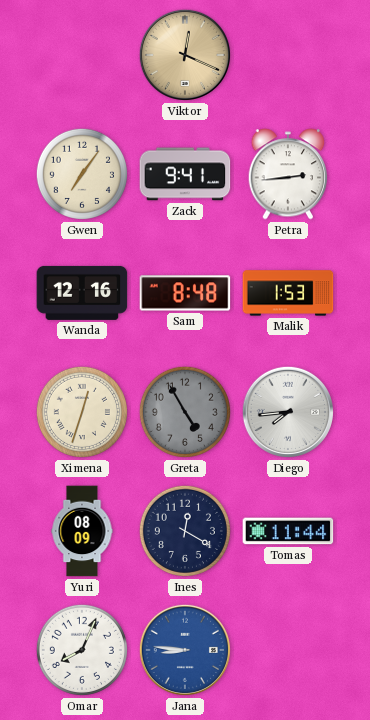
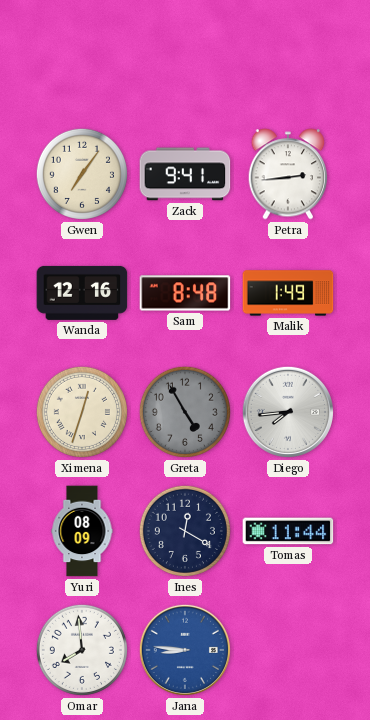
Viktor: 12:19 -> none (185, 55)
Malik: 1:53 -> 1:49 (288, 293)
Omar: 8:04 -> 7:59 (82, 650)
